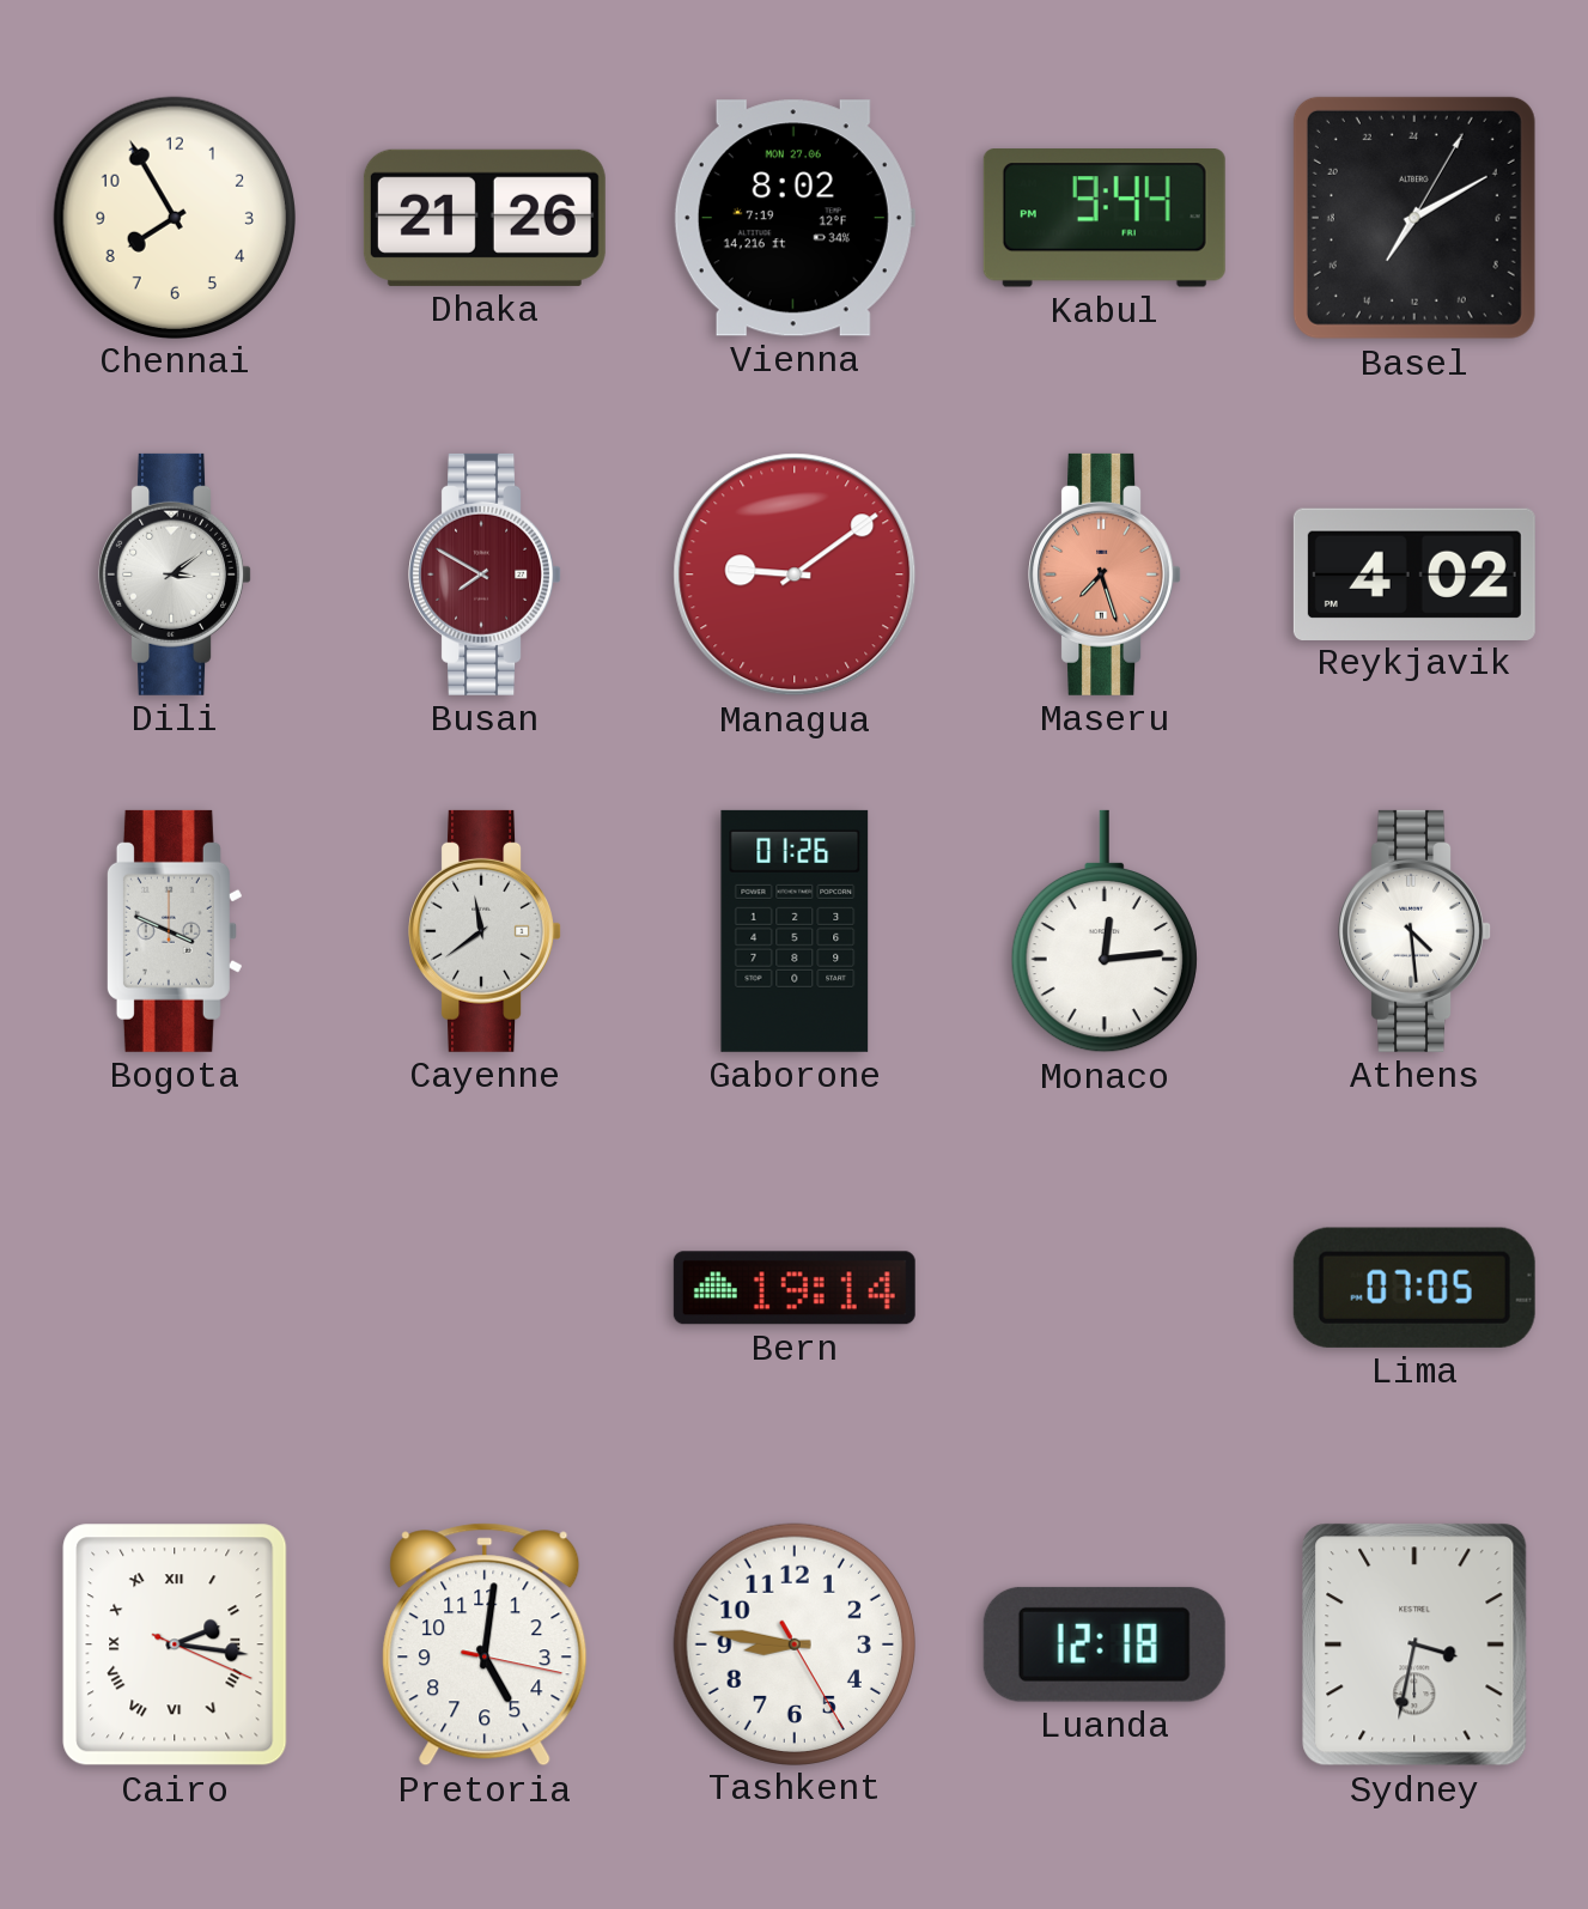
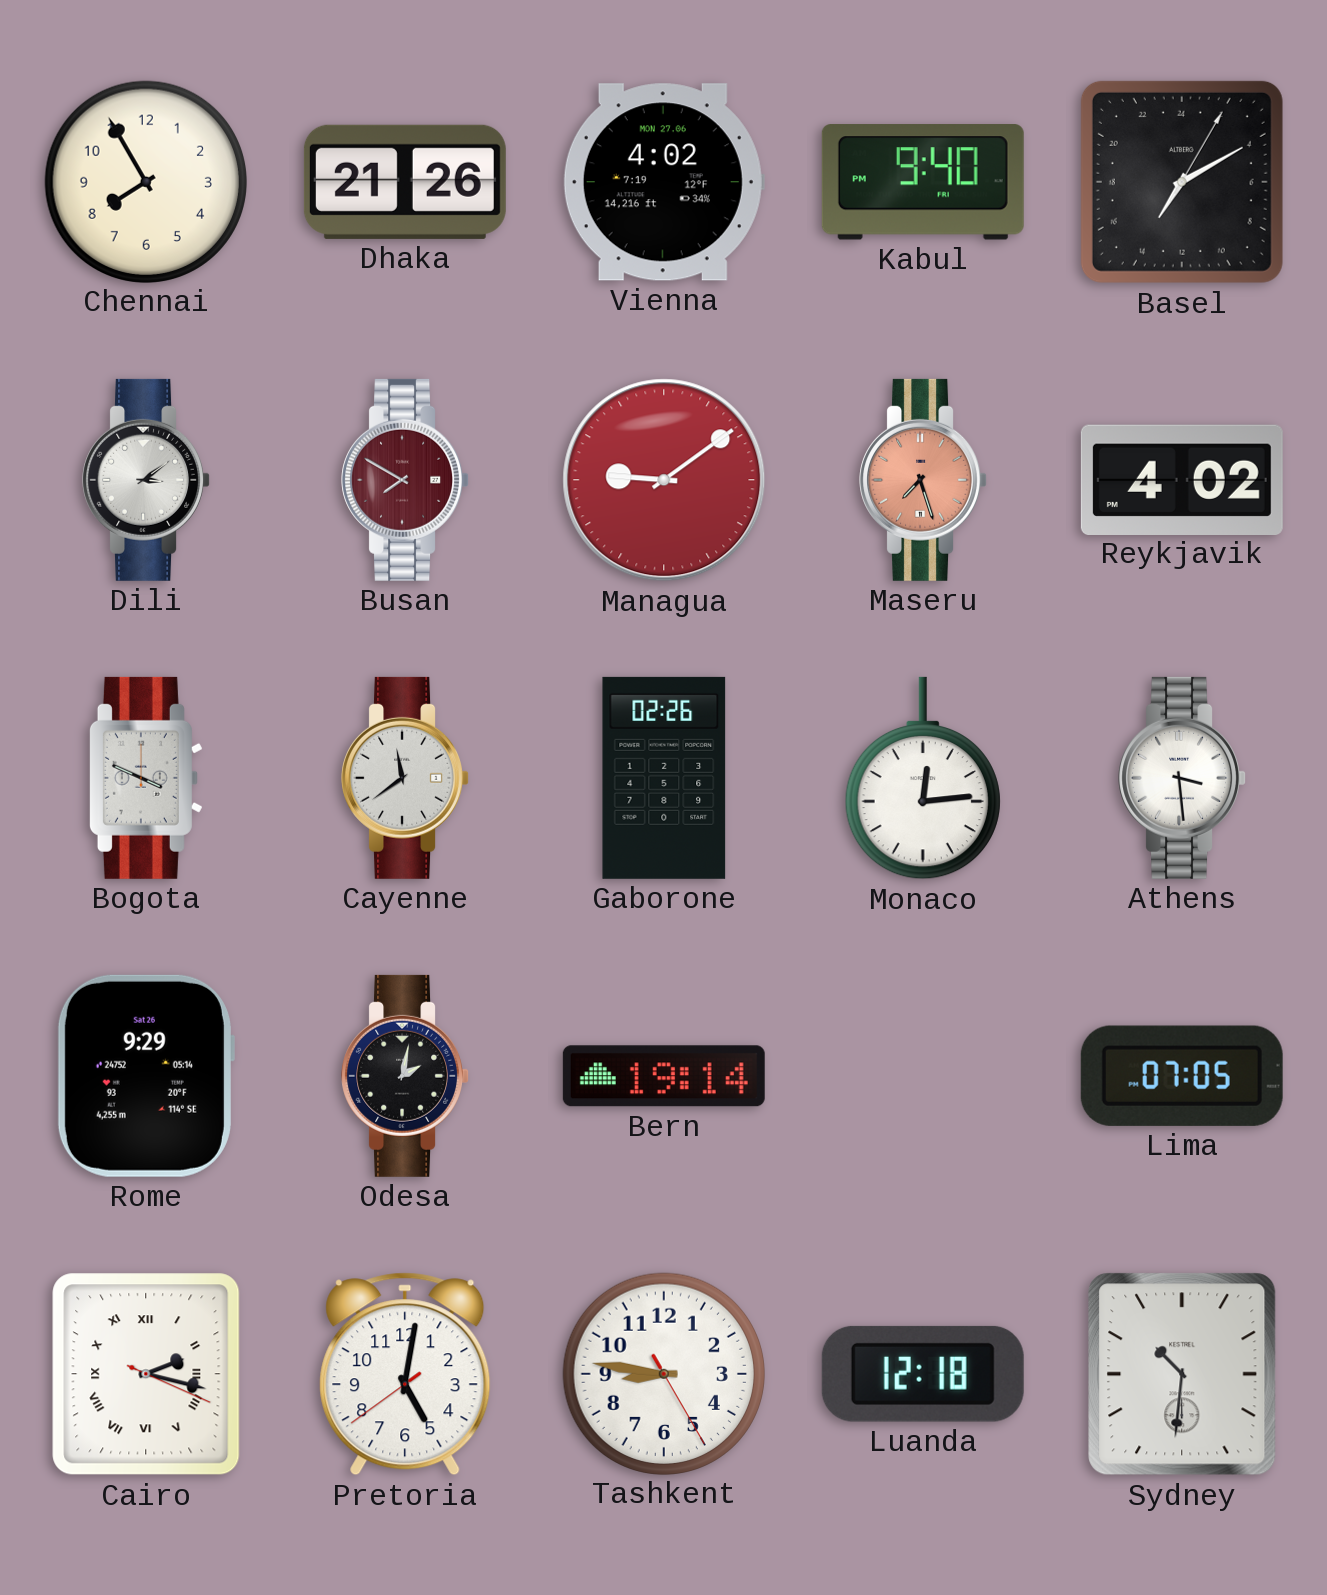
Vienna: 8:02 -> 4:02 (664, 182)
Kabul: 9:44 -> 9:40 (923, 182)
Gaborone: 01:26 -> 02:26 (664, 778)
Athens: 4:29 -> 3:29 (1182, 778)
Rome: none -> 9:29 (145, 1076)
Odesa: none -> 2:02 (405, 1076)
Cairo: 2:16 -> 2:17 (146, 1374)
Pretoria: 5:01:17 -> 5:01:39 (405, 1374)
Sydney: 3:32 -> 10:31 (1182, 1374)
